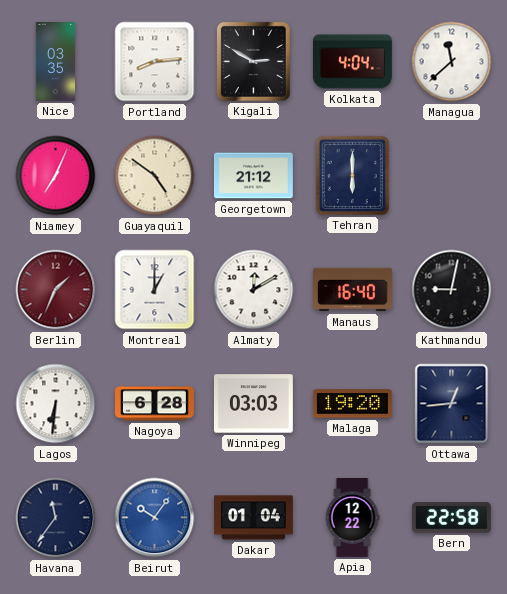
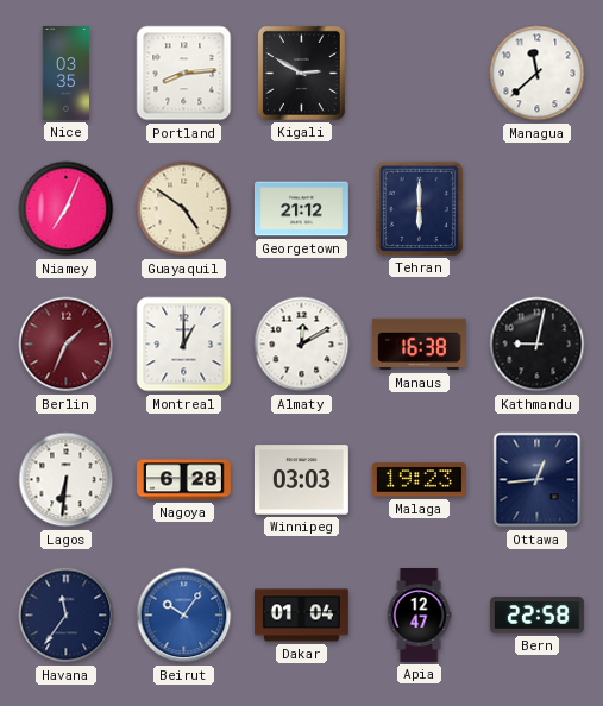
Kolkata: 4:04 -> none (353, 62)
Manaus: 16:40 -> 16:38 (420, 345)
Malaga: 19:20 -> 19:23 (419, 480)
Apia: 12:22 -> 12:47 (419, 616)
